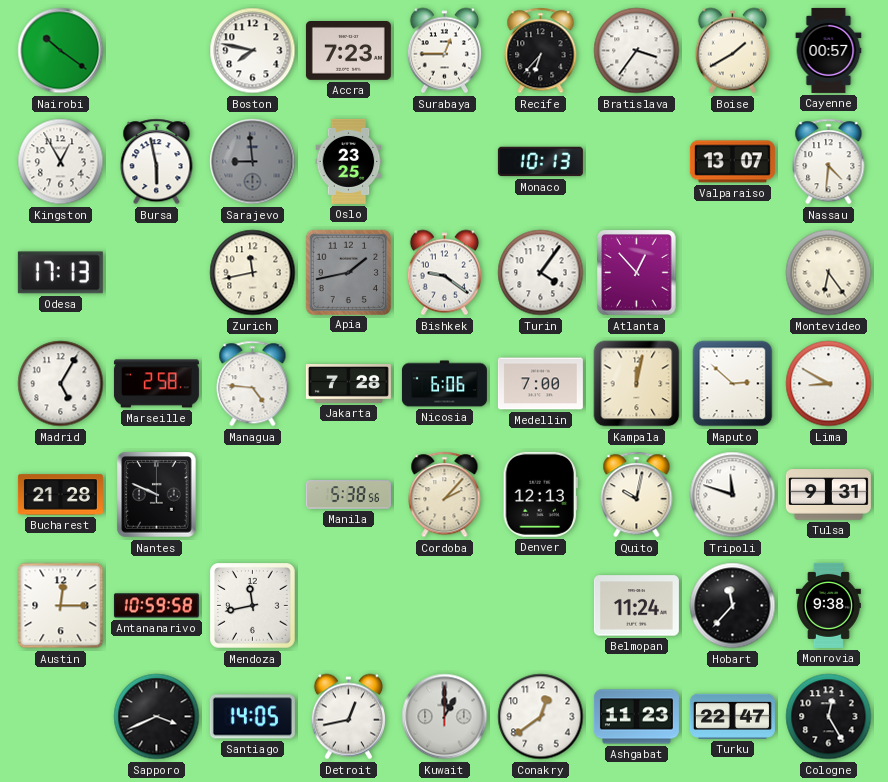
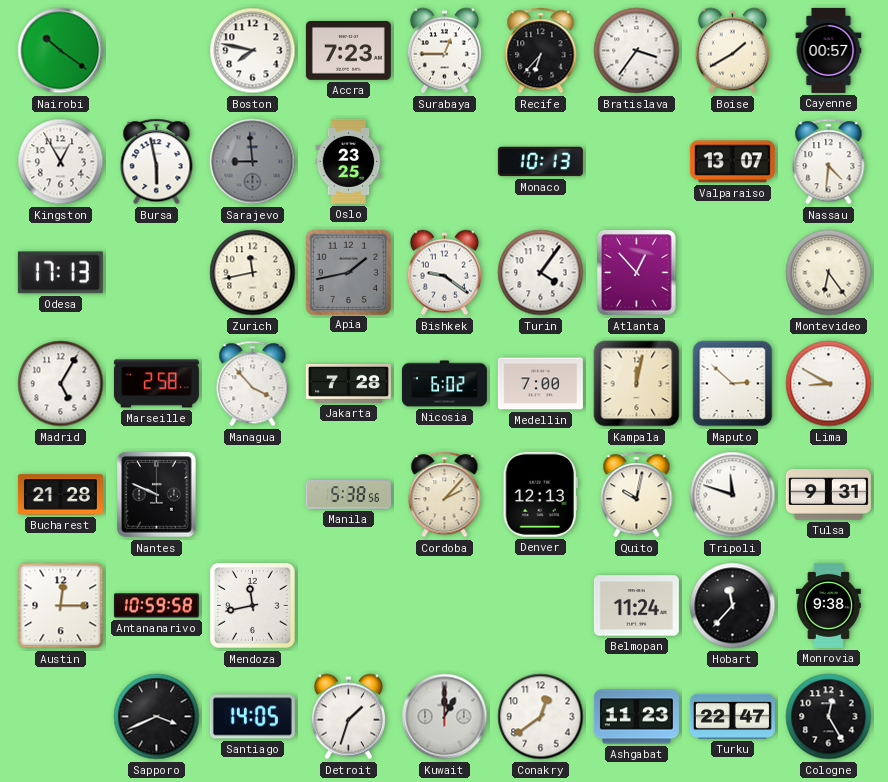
Managua: 4:46 -> 3:53 (253, 384)
Nicosia: 6:06 -> 6:02 (444, 384)
Detroit: 12:43 -> 1:33 (348, 717)
